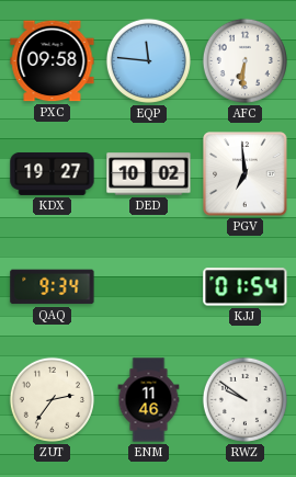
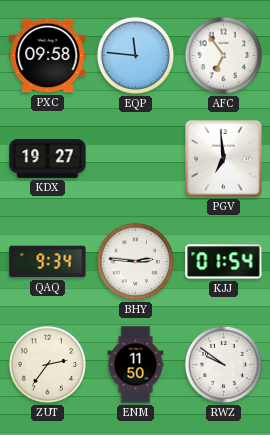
AFC: 6:31 -> 6:54 (223, 55)
DED: 10:02 -> none (149, 174)
BHY: none -> 2:46 (135, 261)
ENM: 11:46 -> 11:50 (136, 365)
